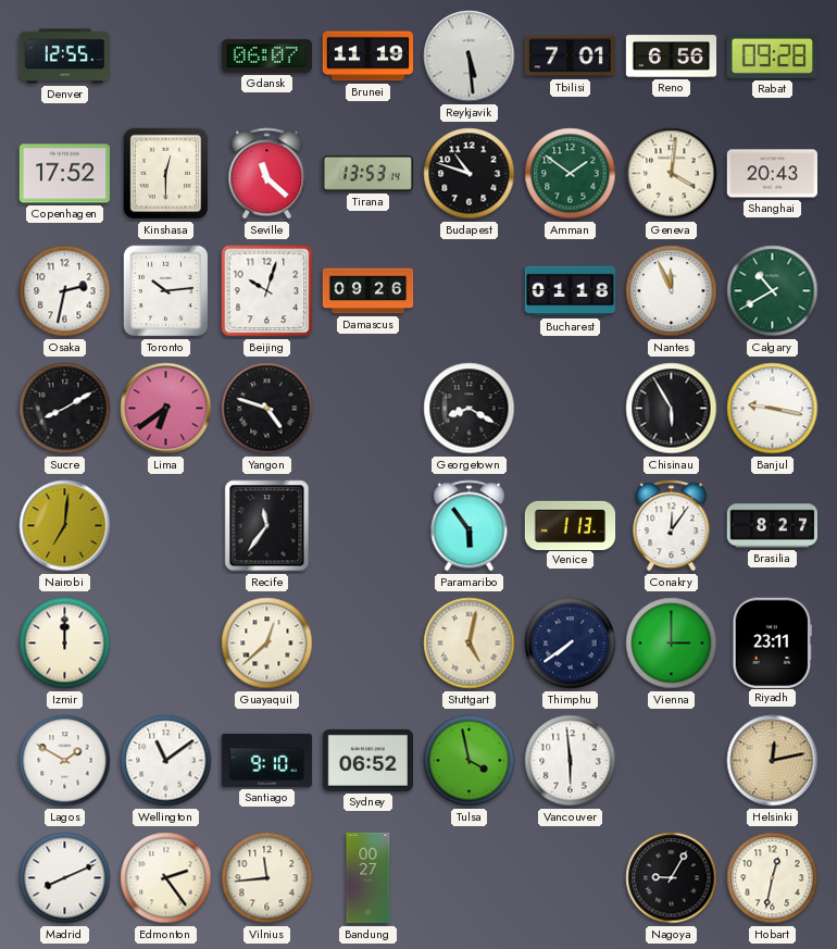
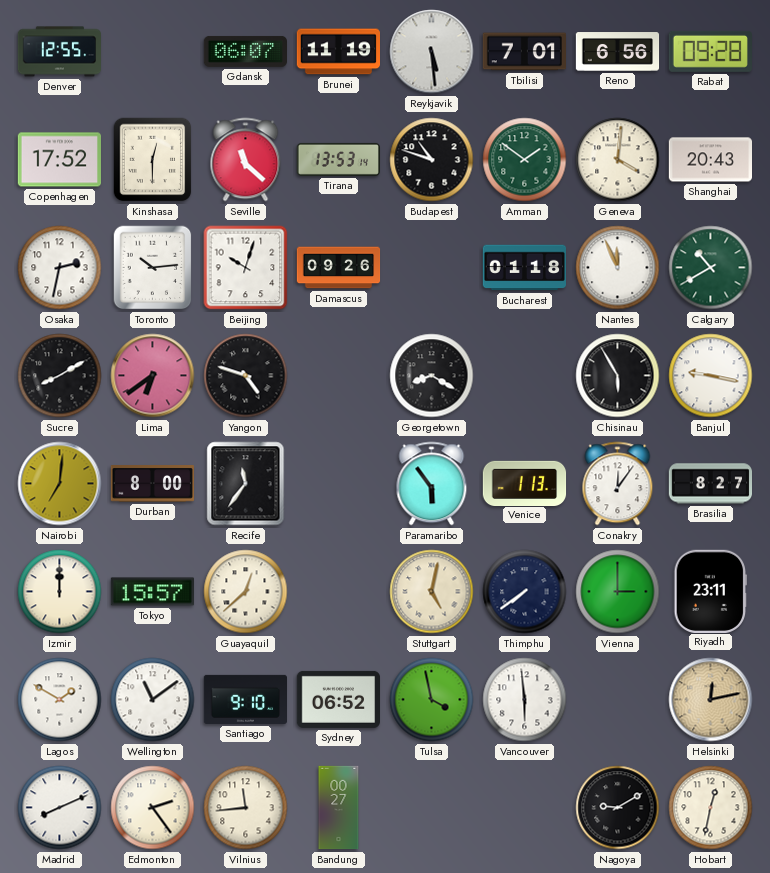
Durban: none -> 8:00 (152, 484)
Tokyo: none -> 15:57 (152, 592)
Nagoya: 9:05 -> 9:10 (618, 808)
